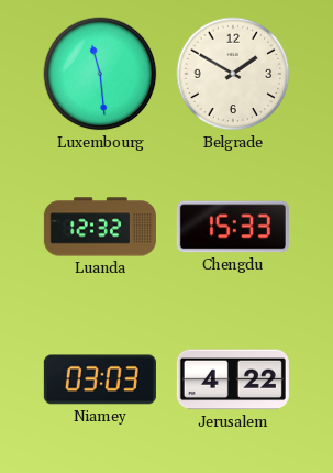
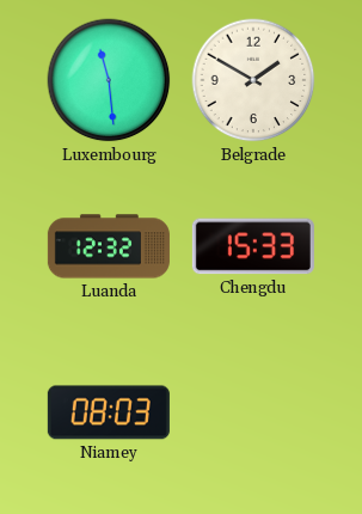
Niamey: 03:03 -> 08:03 (109, 412)
Jerusalem: 4:22 -> none (233, 380)
